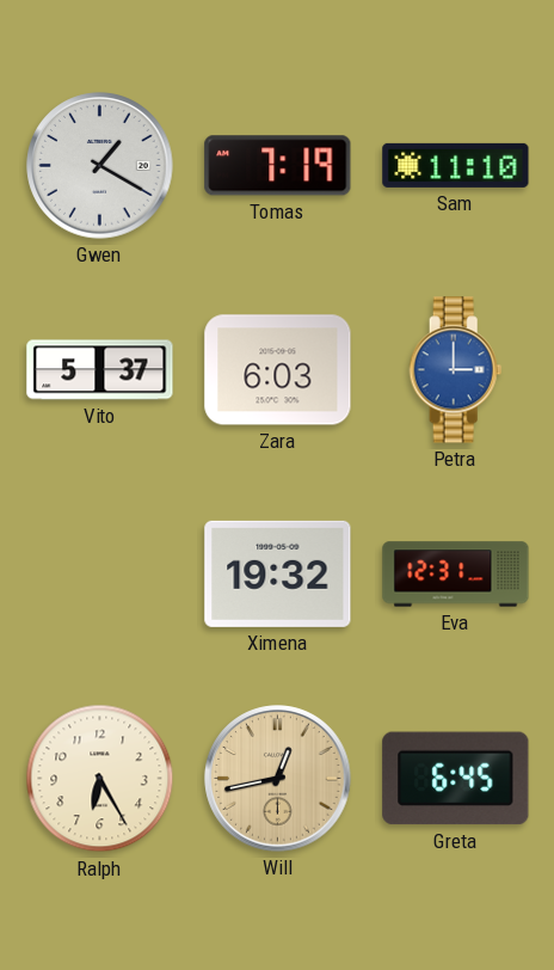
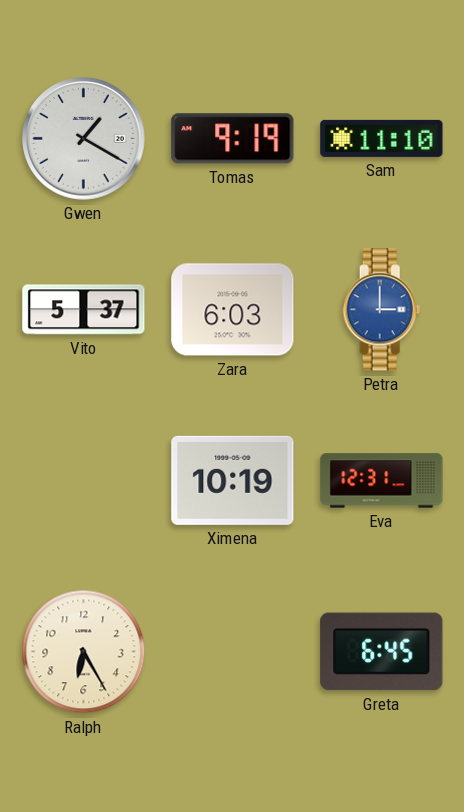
Tomas: 7:19 -> 9:19 (233, 139)
Ximena: 19:32 -> 10:19 (233, 480)
Will: 12:43 -> none (278, 779)
